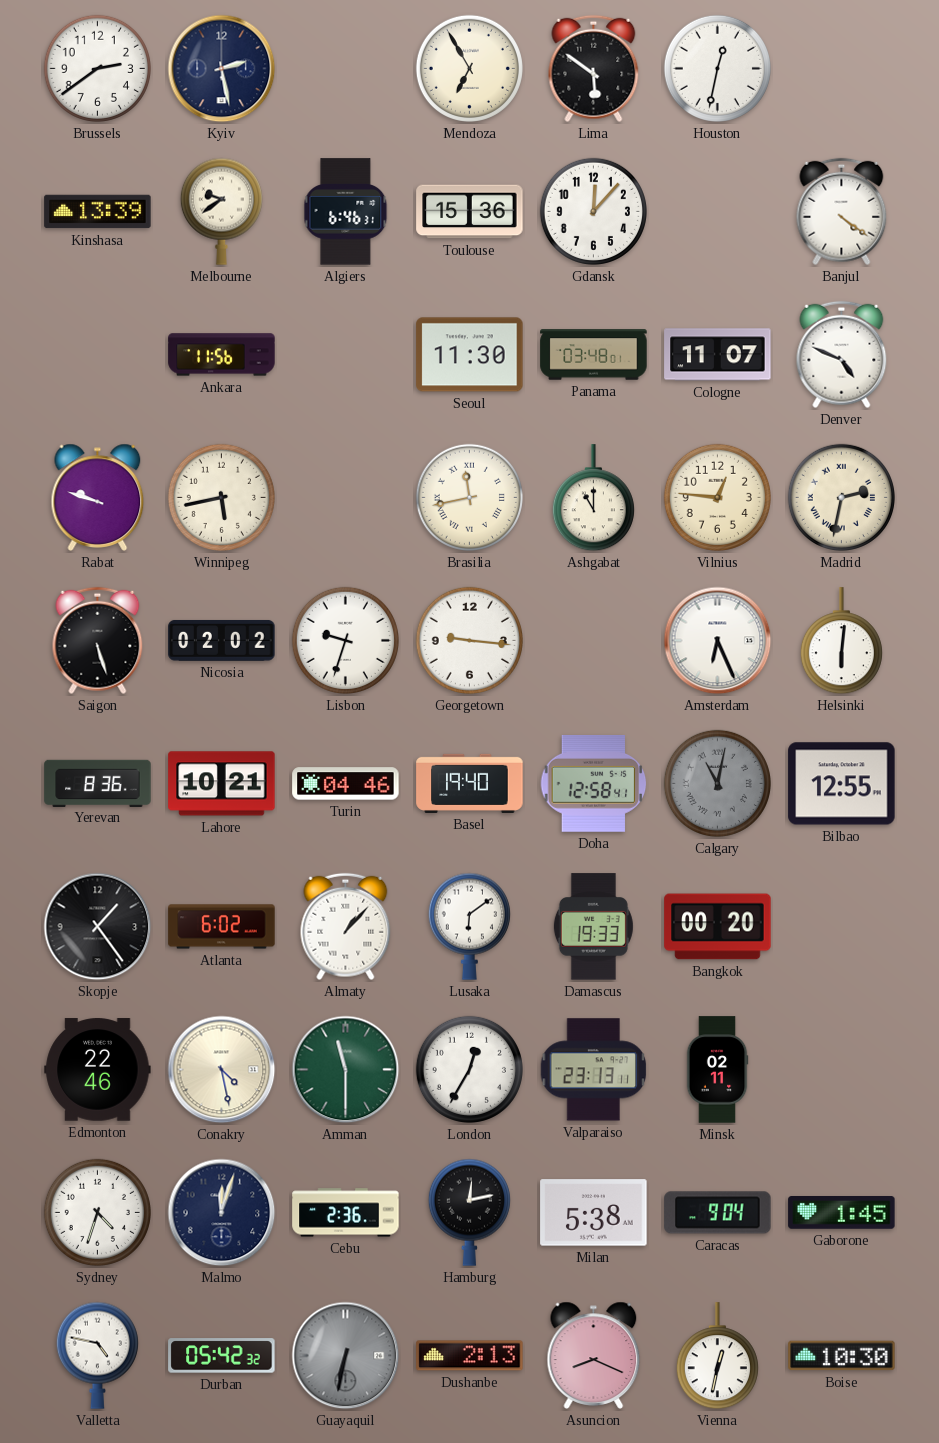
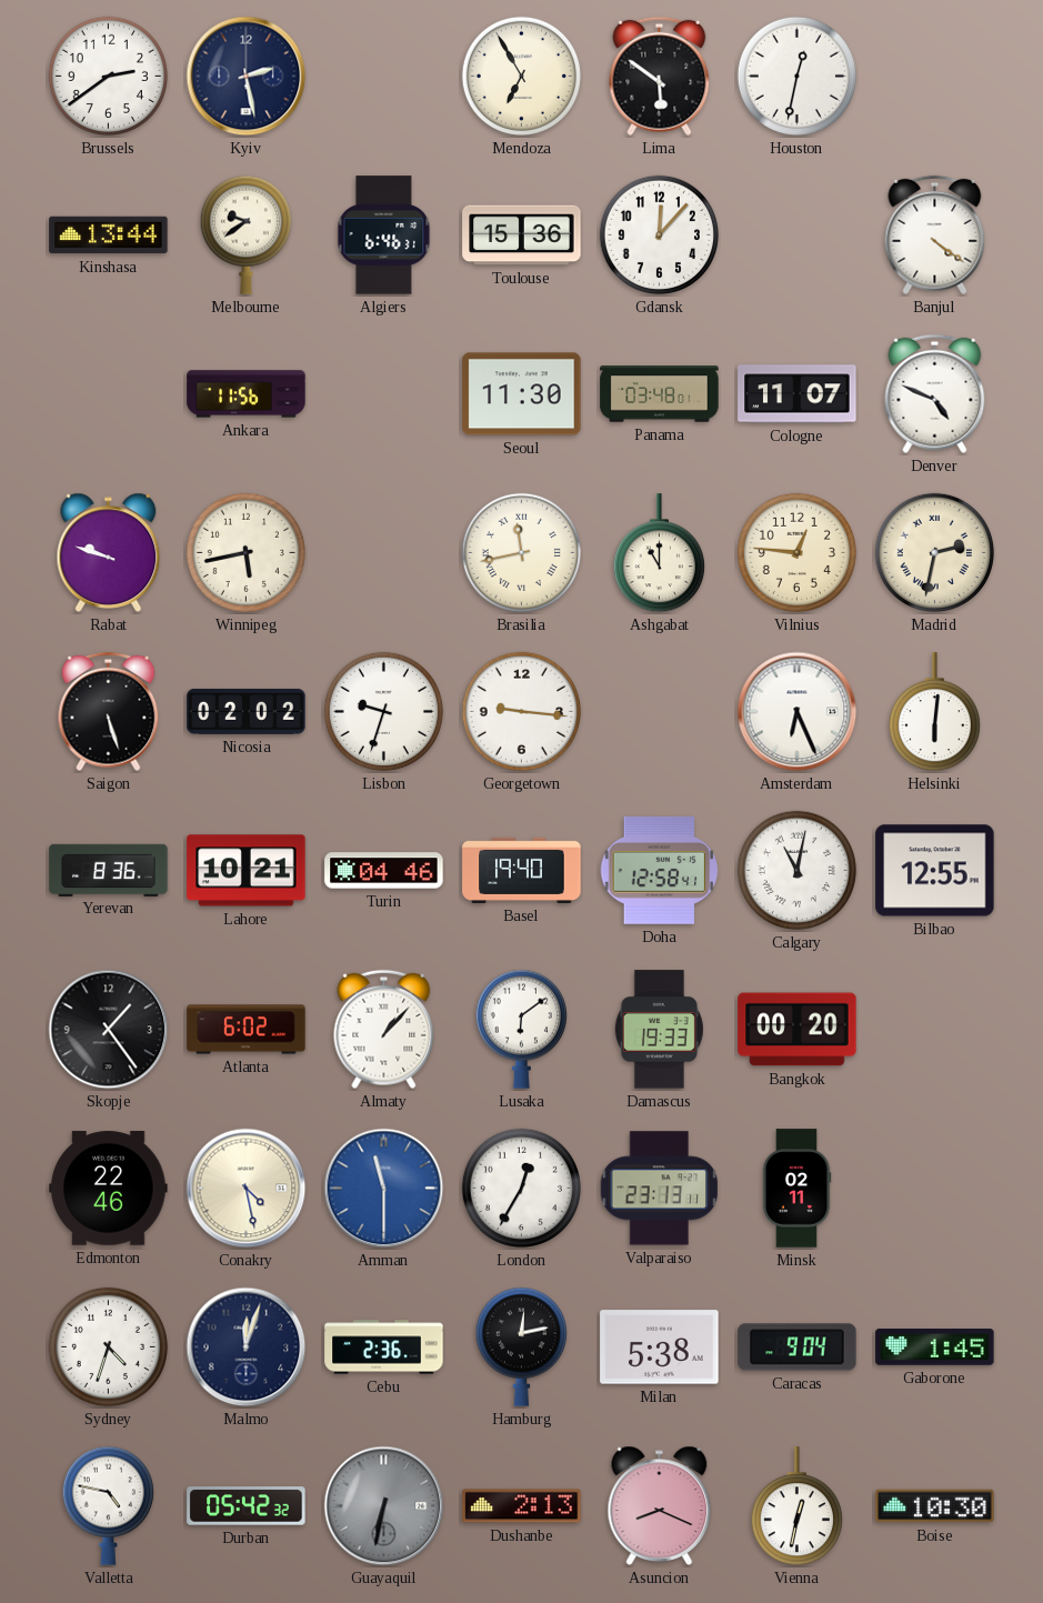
Kinshasa: 13:39 -> 13:44 (109, 236)
Calgary dial: grey -> white (796, 870)
Amman dial: green -> blue (384, 1189)
